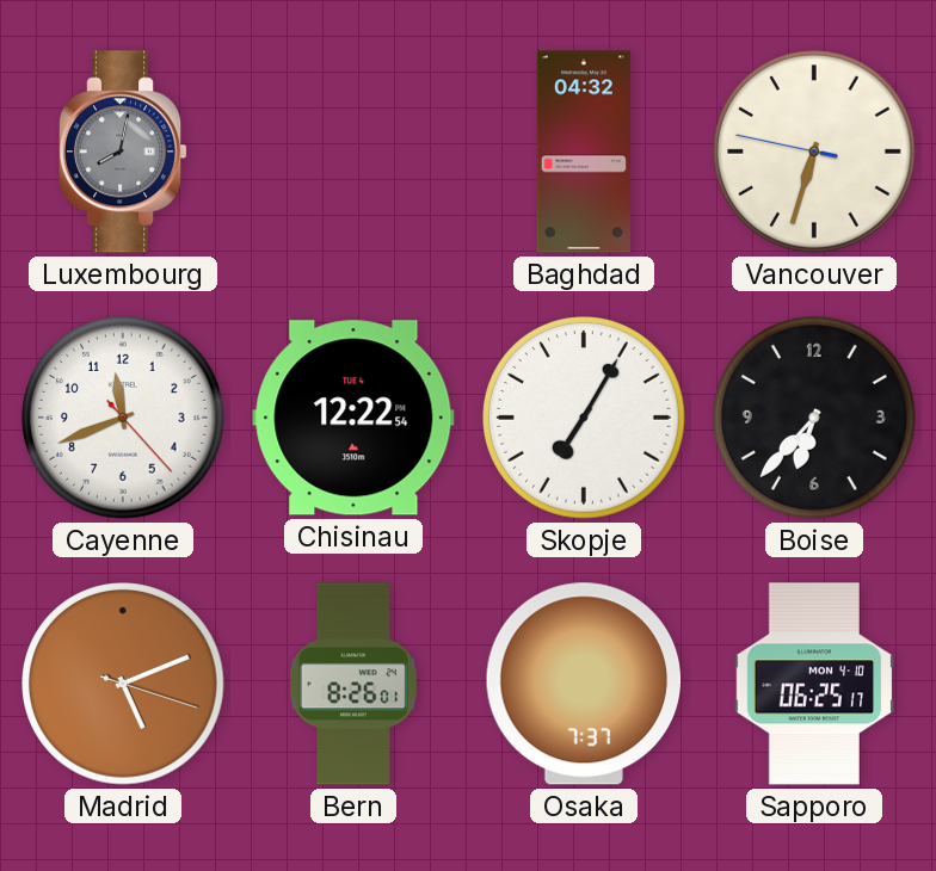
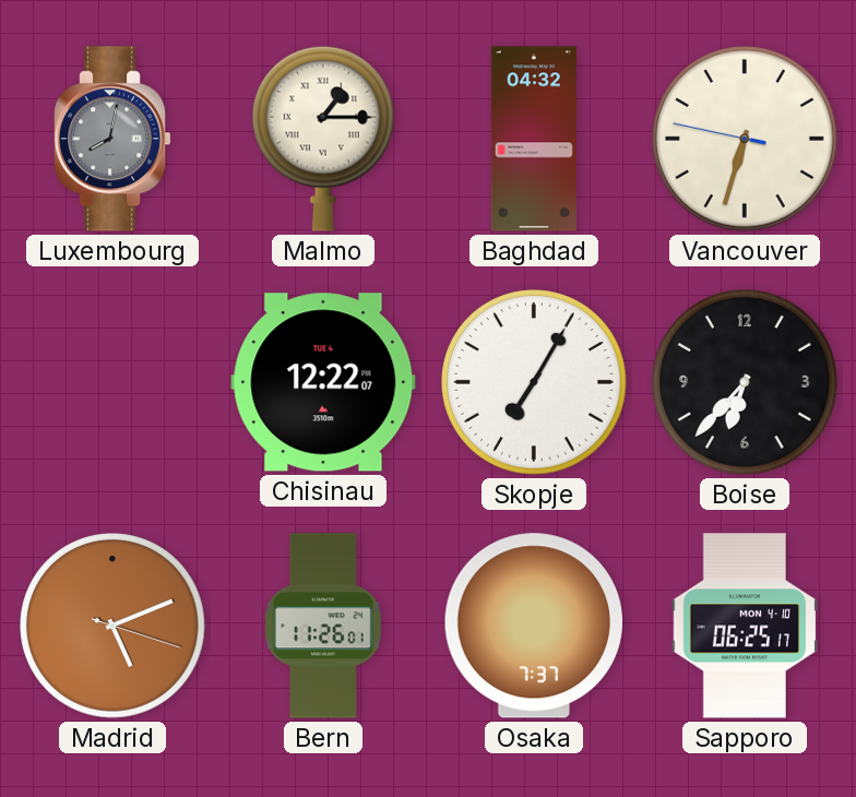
Malmo: none -> 1:15 (323, 139)
Cayenne: 11:41 -> none (124, 419)
Chisinau: 12:22:54 -> 12:22:07 (323, 382)
Bern: 8:26 -> 11:26 (323, 626)
